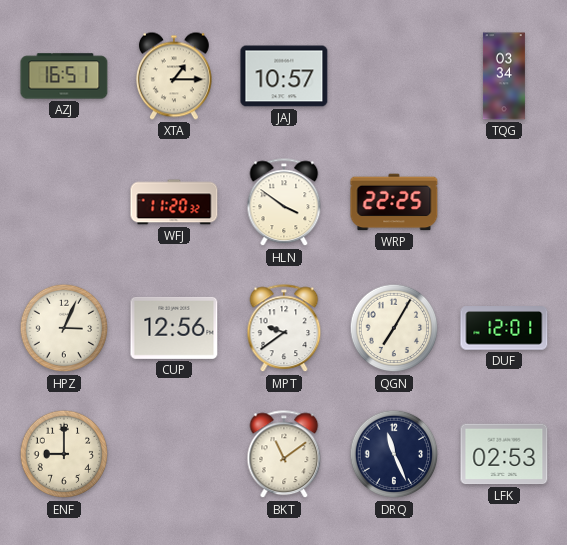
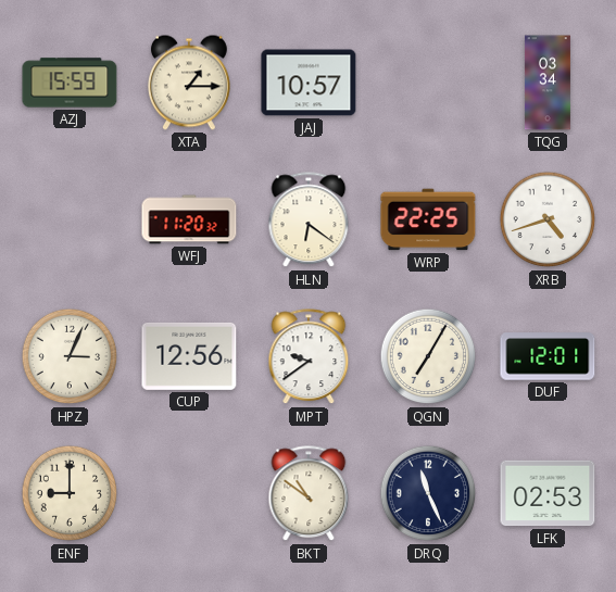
AZJ: 16:51 -> 15:59 (70, 83)
HLN: 3:51 -> 6:21 (309, 221)
XRB: none -> 4:42 (548, 219)
BKT: 11:09 -> 10:51 (309, 494)
